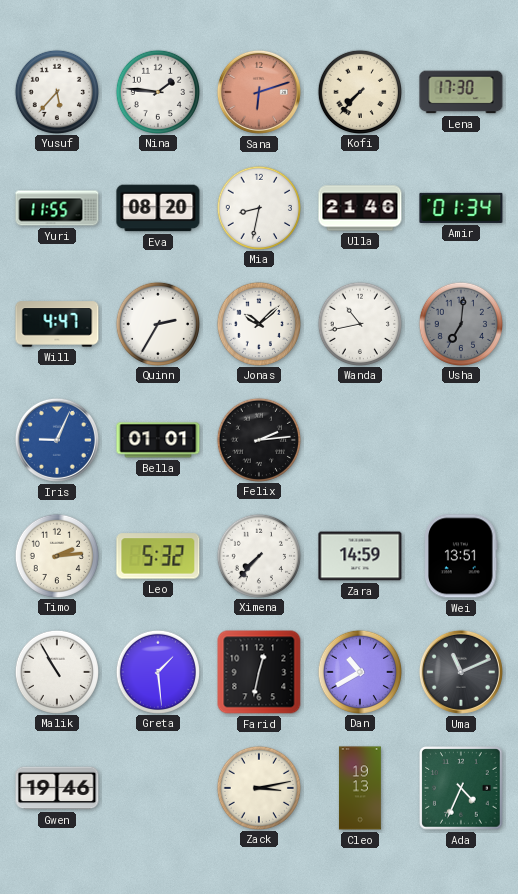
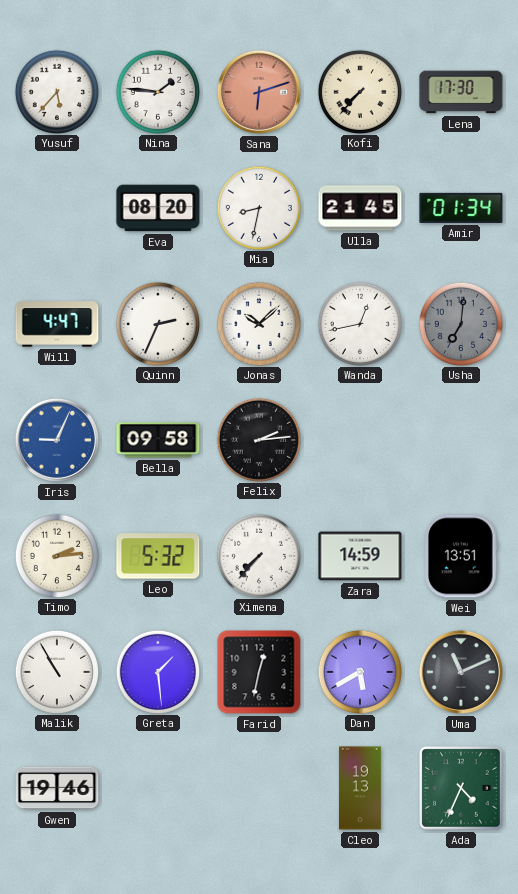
Yuri: 11:55 -> none (57, 208)
Ulla: 21:46 -> 21:45 (360, 208)
Quinn: 2:35 -> 2:34 (157, 323)
Wanda: 10:43 -> 12:43 (359, 323)
Bella: 01:01 -> 09:58 (158, 440)
Dan: 10:40 -> 5:40 (359, 671)
Zack: 3:13 -> none (258, 787)
